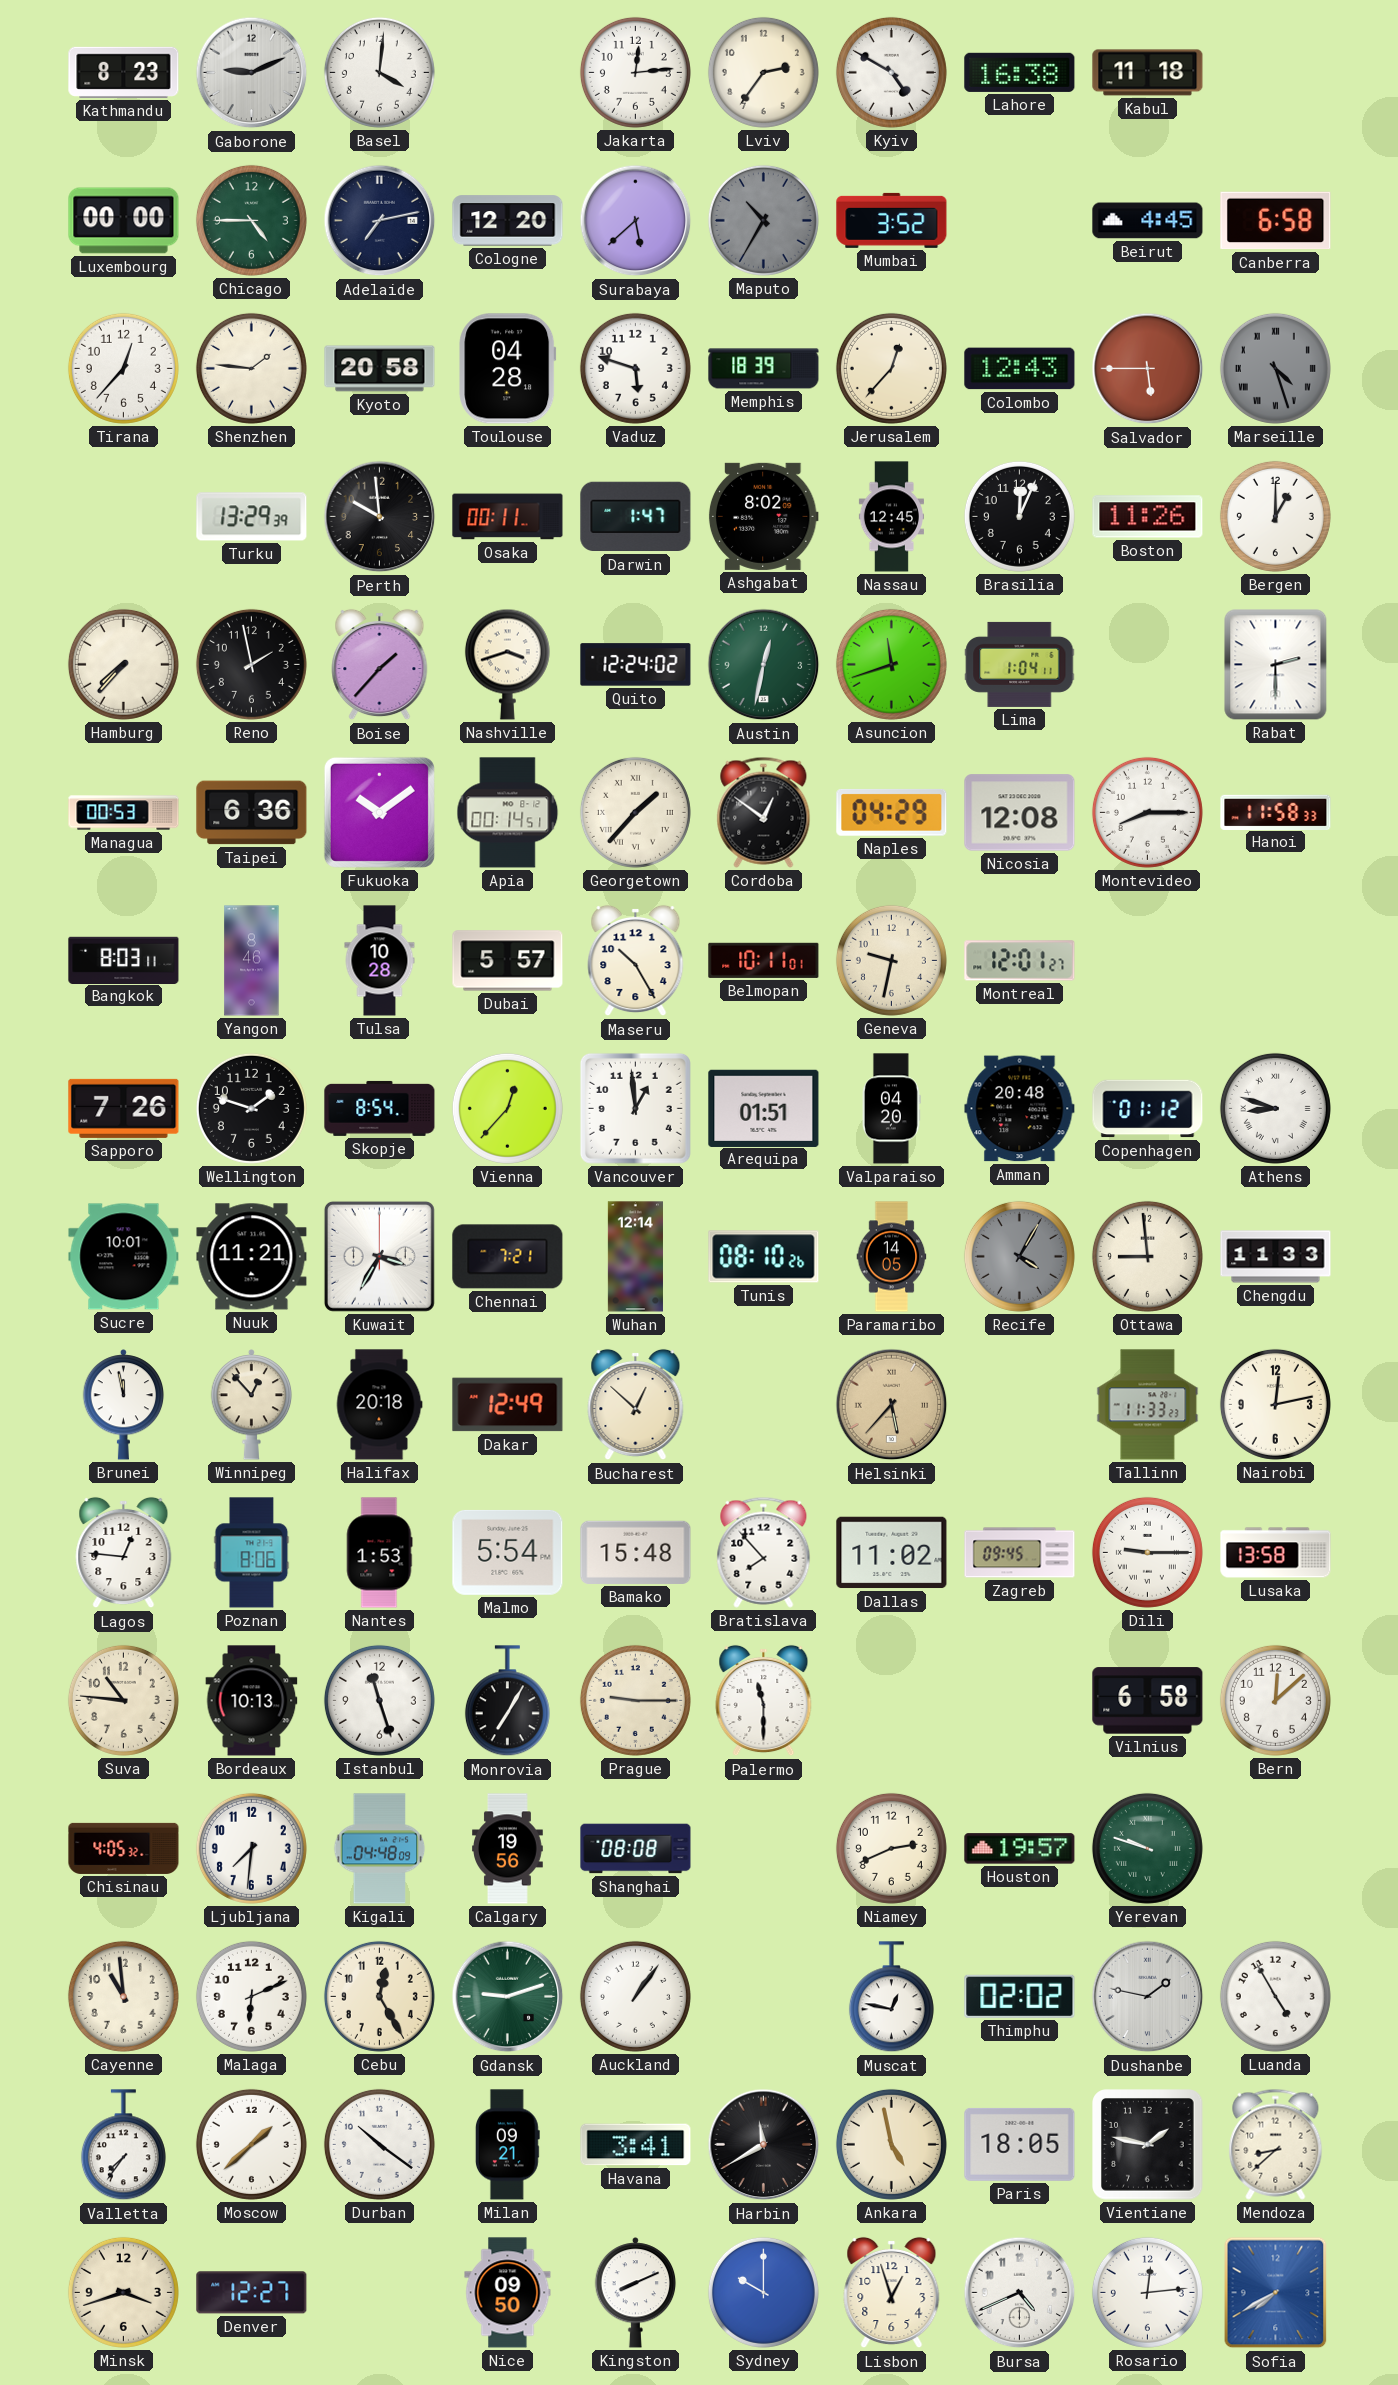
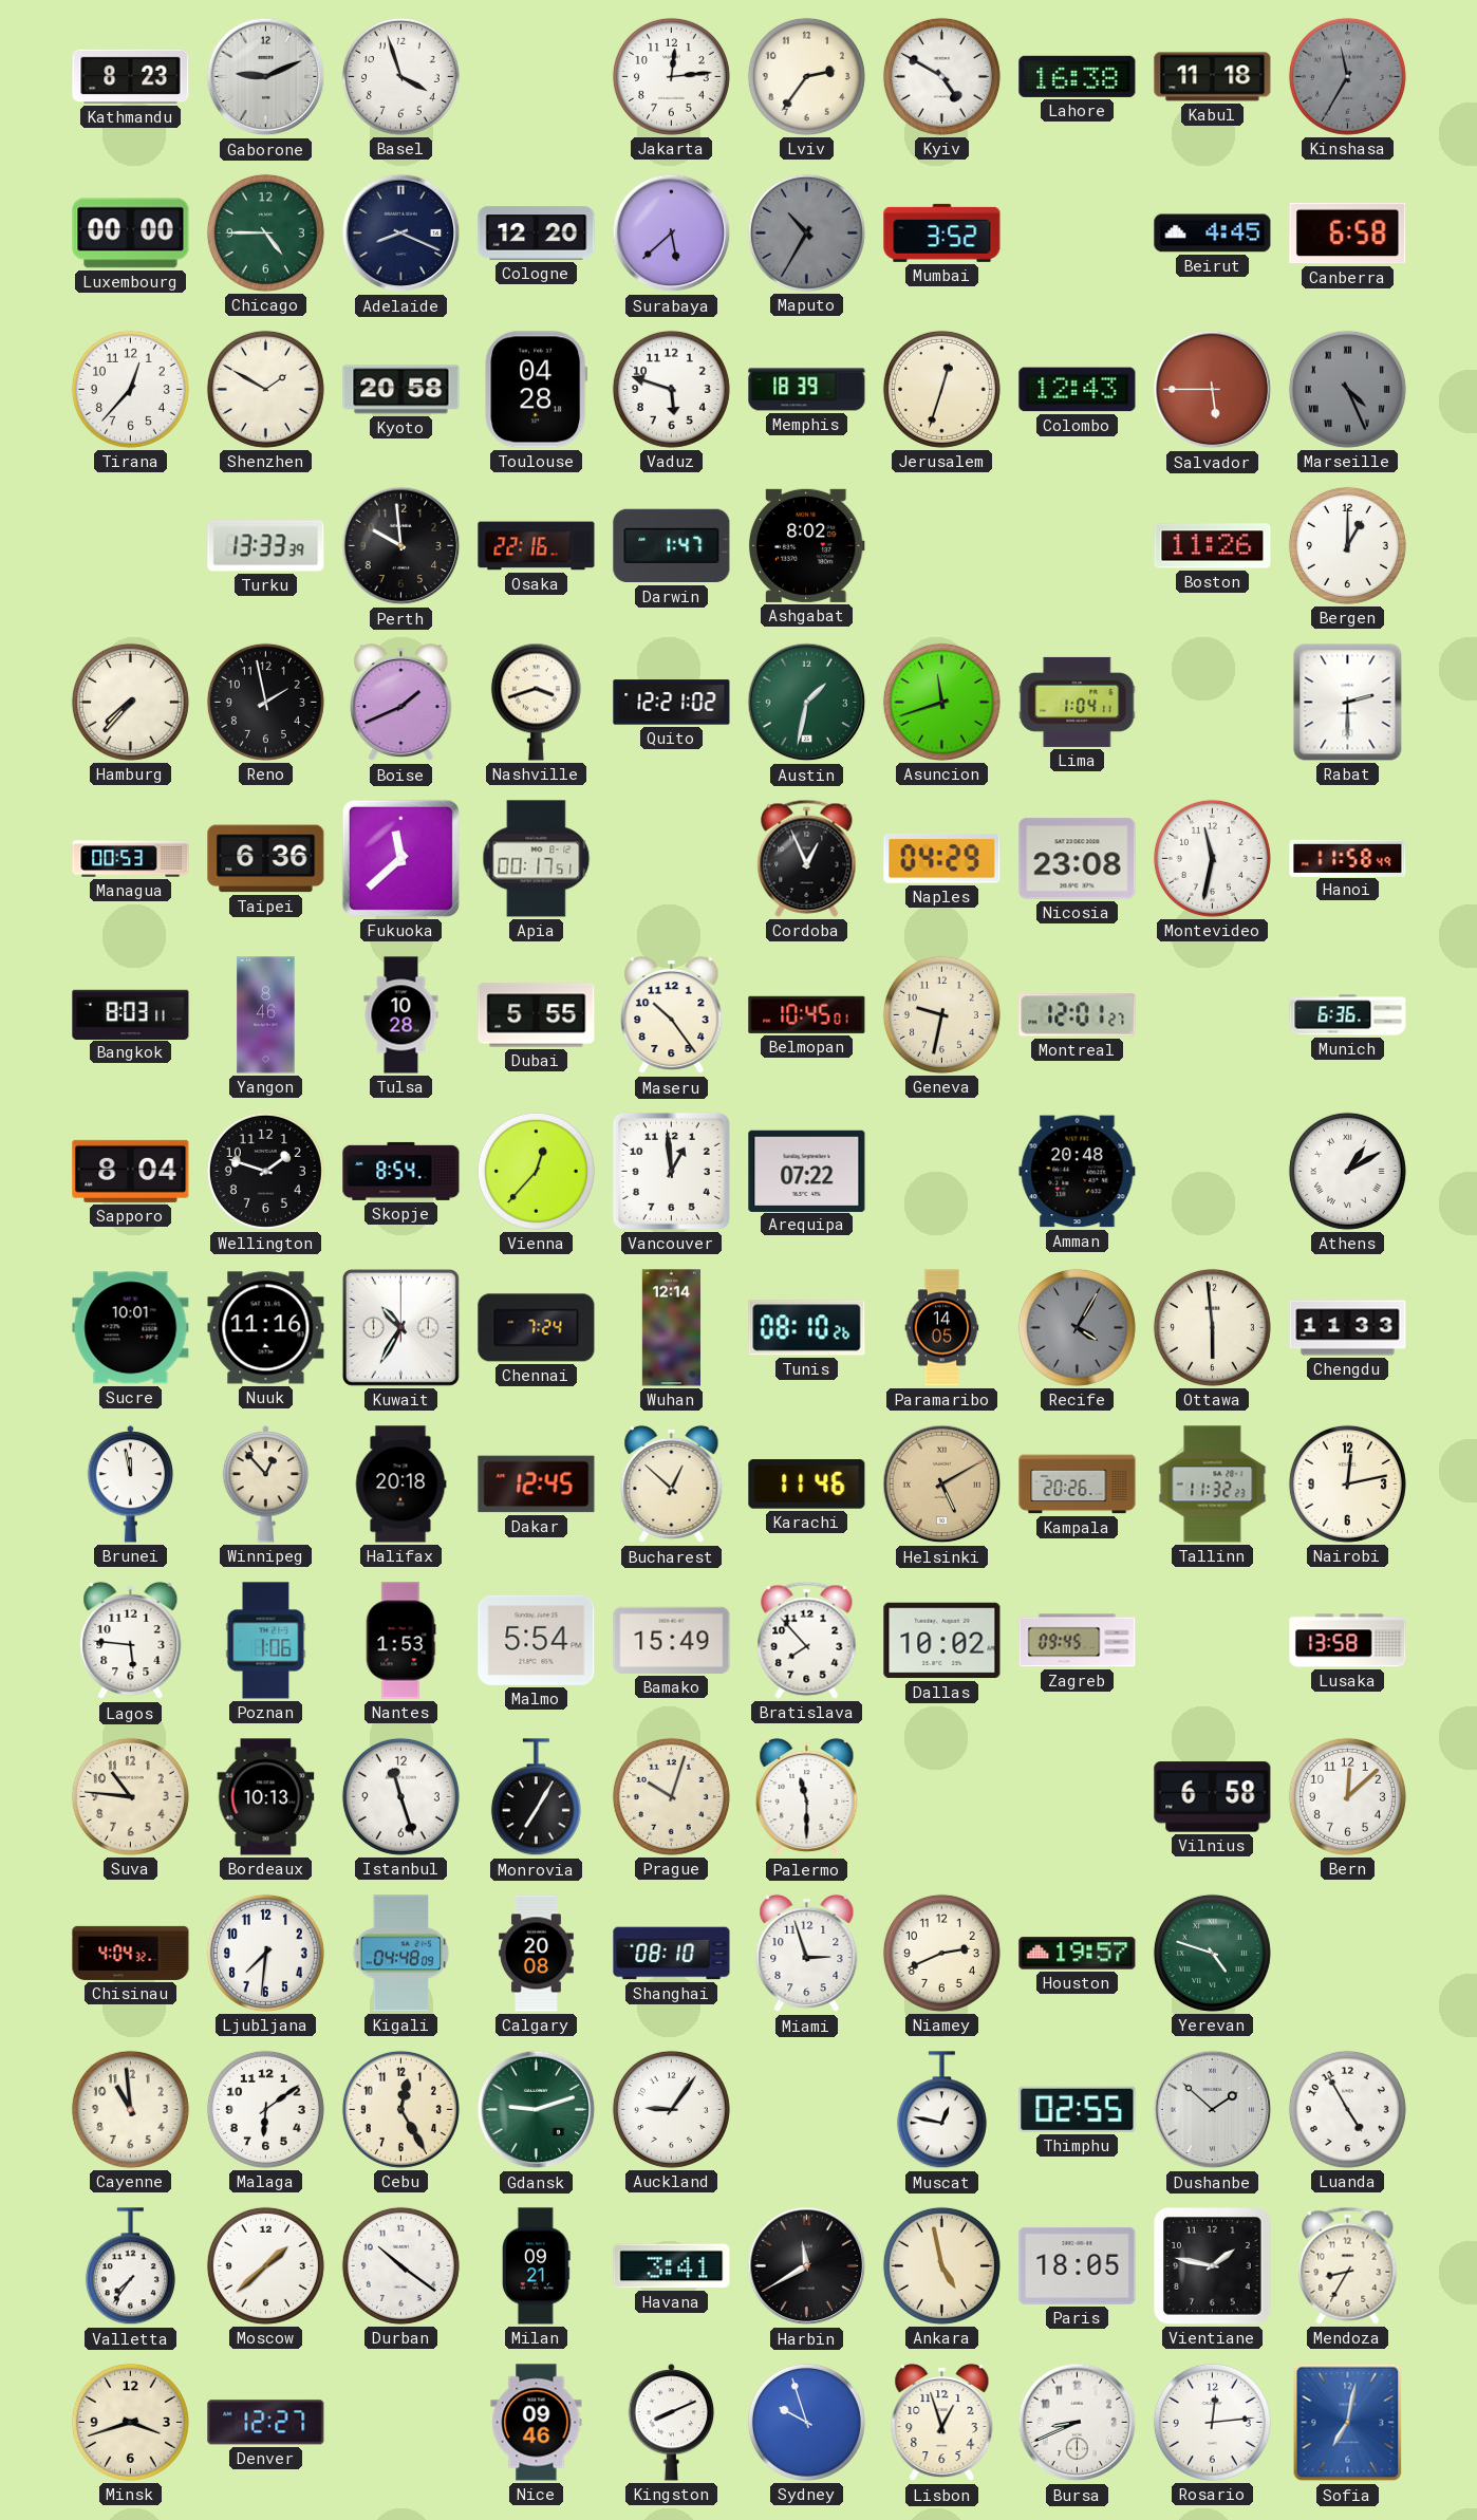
Basel: 4:01 -> 3:57 (400, 76)
Kinshasa: none -> 11:35 (1347, 76)
Adelaide: 7:13 -> 8:19 (401, 234)
Shenzhen: 1:46 -> 1:50 (265, 389)
Jerusalem: 12:37 -> 12:33 (941, 389)
Marseille: 4:27 -> 4:26 (1347, 389)
Turku: 13:29 -> 13:33 (266, 546)
Osaka: 00:11 -> 22:16 (537, 546)
Nassau: 12:45 -> none (891, 517)
Brasilia: 12:04 -> none (1019, 516)
Boise: 1:37 -> 1:41 (401, 703)
Quito: 12:24 -> 12:21 (672, 703)
Austin: 12:32 -> 1:32 (807, 703)
Fukuoka: 10:09 -> 11:38 (400, 858)
Apia: 00:14 -> 00:17 (537, 859)
Georgetown: 1:37 -> none (635, 812)
Cordoba: 12:51 -> 12:56 (807, 858)
Nicosia: 12:08 -> 23:08 (1078, 859)
Montevideo: 8:15 -> 11:32 (1212, 858)
Hanoi: 11:58:33 -> 11:58:49 (1348, 858)
Dubai: 5:57 -> 5:55 (537, 1015)
Maseru: 10:25 -> 10:24 (672, 1015)
Belmopan: 10:11 -> 10:45 (807, 1014)
Munich: none -> 6:36 (1348, 1015)
Sapporo: 7:26 -> 8:04 (131, 1171)
Arequipa: 01:51 -> 07:22 (807, 1171)
Valparaiso: 04:20 -> none (891, 1109)
Copenhagen: 01:12 -> none (1148, 1109)
Athens: 8:48 -> 1:10 (1347, 1171)
Nuuk: 11:21 -> 11:16 (266, 1328)
Kuwait: 3:35 -> 10:35 (400, 1327)
Chennai: 7:21 -> 7:24 (537, 1328)
Ottawa: 8:59 -> 5:59 (1212, 1327)
Dakar: 12:49 -> 12:45 (537, 1485)
Karachi: none -> 11:46 (807, 1485)
Helsinki: 5:37 -> 5:10 (942, 1485)
Kampala: none -> 20:26 (1078, 1485)
Tallinn: 11:33 -> 11:32 (1213, 1485)
Lagos: 12:46 -> 5:46 (131, 1641)
Poznan: 8:06 -> 1:06 (266, 1641)
Bamako: 15:48 -> 15:49 (672, 1640)
Dallas: 11:02 -> 10:02 (942, 1641)
Dili: 9:15 -> none (1147, 1552)
Prague: 9:15 -> 10:03 (671, 1796)
Chisinau: 4:05 -> 4:04 (131, 1953)
Calgary: 19:56 -> 20:08 (537, 1954)
Shanghai: 08:08 -> 08:10 (672, 1954)
Miami: none -> 2:57 (807, 1954)
Yerevan: 9:48 -> 4:48 (1212, 1953)
Malaga: 6:11 -> 6:09 (265, 2109)
Auckland: 1:06 -> 9:06 (671, 2109)
Thimphu: 02:02 -> 02:55 (1078, 2109)
Dushanbe: 1:47 -> 1:52 (1213, 2110)
Mendoza: 8:38 -> 8:35 (1348, 2265)
Nice: 09:50 -> 09:46 (537, 2423)
Sydney: 10:00 -> 9:57 (806, 2422)
Bursa: 4:41 -> 8:41 (1078, 2423)
Sofia: 7:40 -> 7:02 (1348, 2423)
